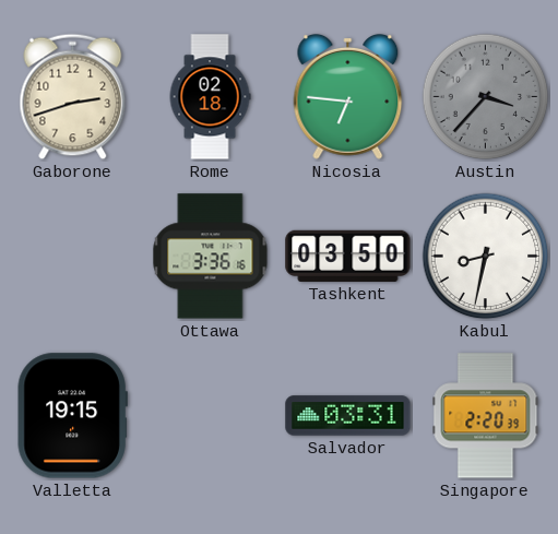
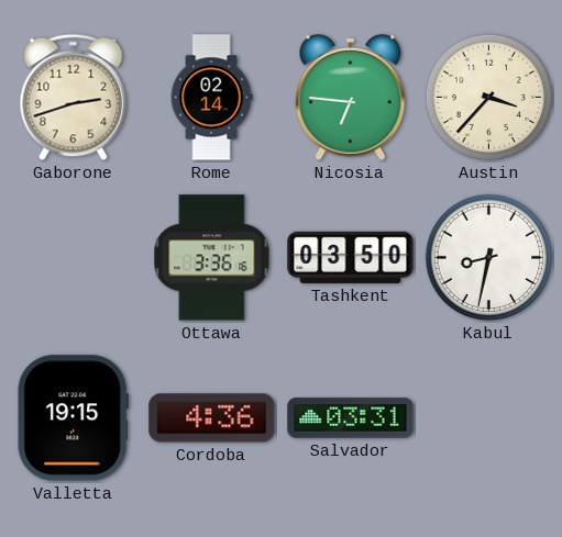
Rome: 02:18 -> 02:14 (211, 98)
Austin dial: grey -> cream (489, 98)
Cordoba: none -> 4:36 (212, 418)
Singapore: 2:20 -> none (486, 416)
